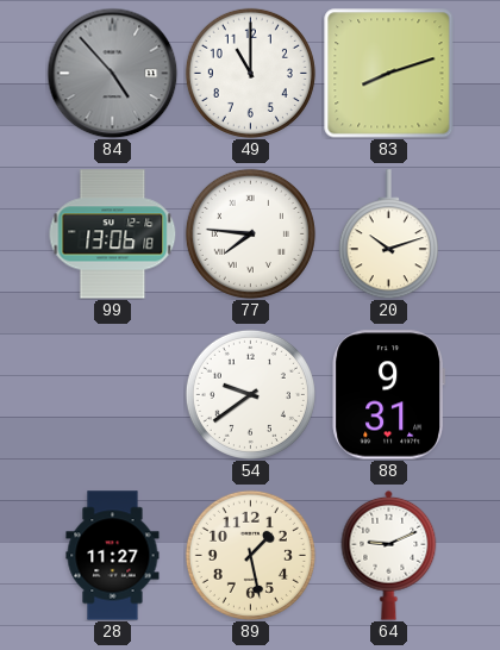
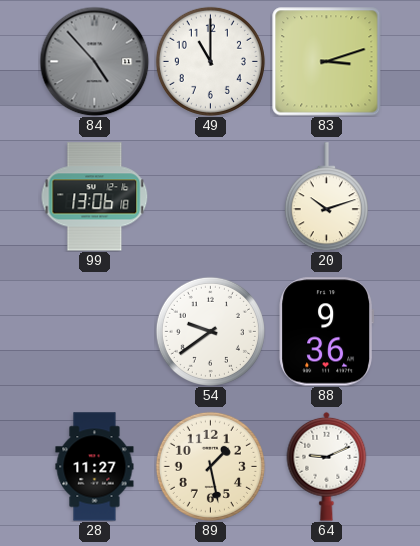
83: 8:12 -> 3:12 (326, 61)
77: 7:46 -> none (250, 233)
88: 9:31 -> 9:36 (327, 332)
